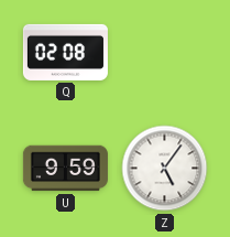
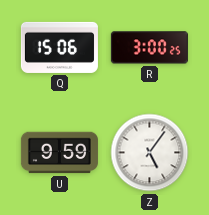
Q: 02:08 -> 15:06 (59, 47)
R: none -> 3:00 (149, 48)
